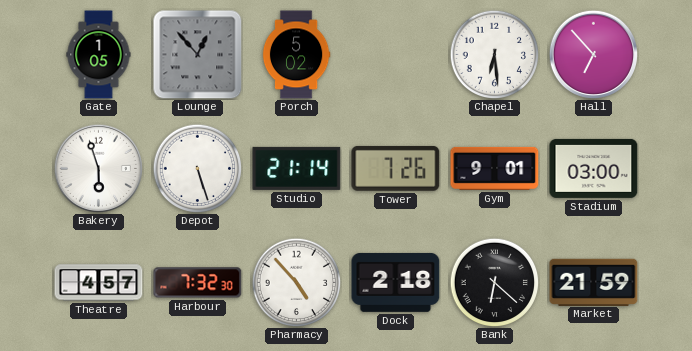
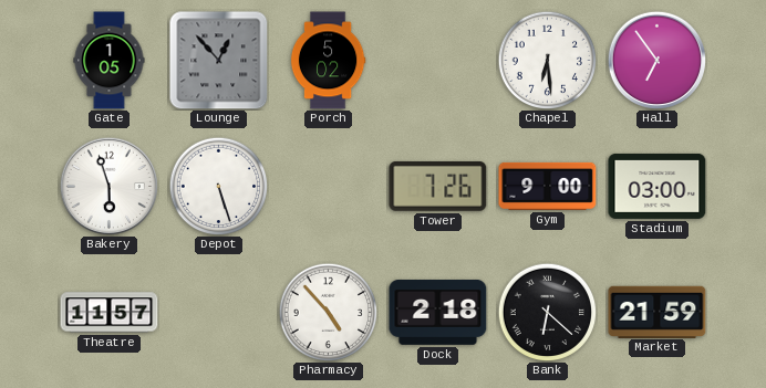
Hall: 6:53 -> 6:54 (656, 60)
Studio: 21:14 -> none (297, 168)
Gym: 9:01 -> 9:00 (548, 186)
Theatre: 4:57 -> 11:57 (110, 313)
Harbour: 7:32 -> none (198, 283)
